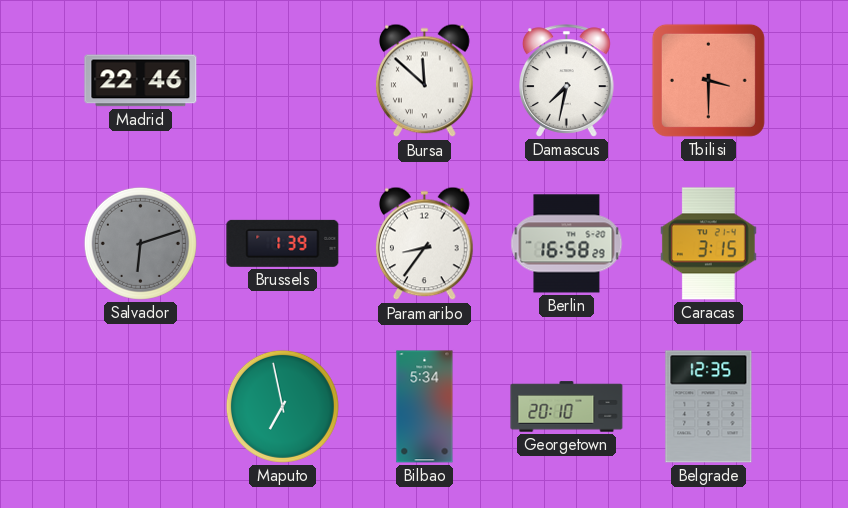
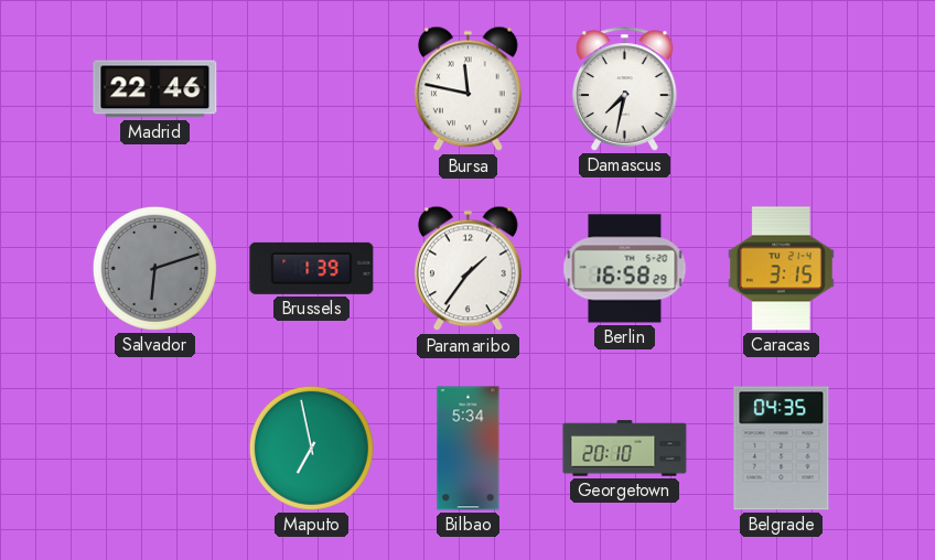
Bursa: 11:52 -> 11:47 (469, 89)
Tbilisi: 3:30 -> none (708, 80)
Paramaribo: 8:36 -> 1:36 (469, 269)
Belgrade: 12:35 -> 04:35 (782, 449)
